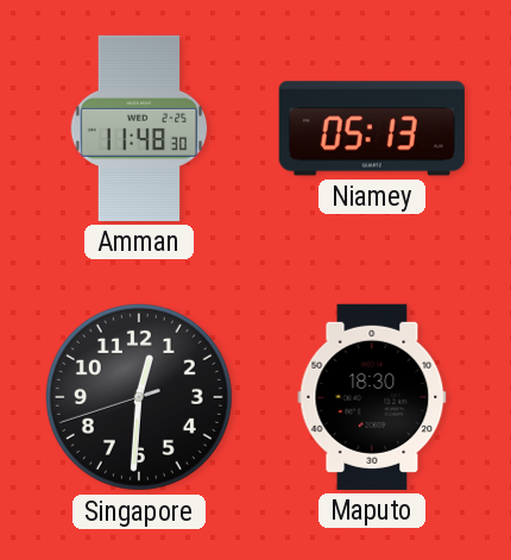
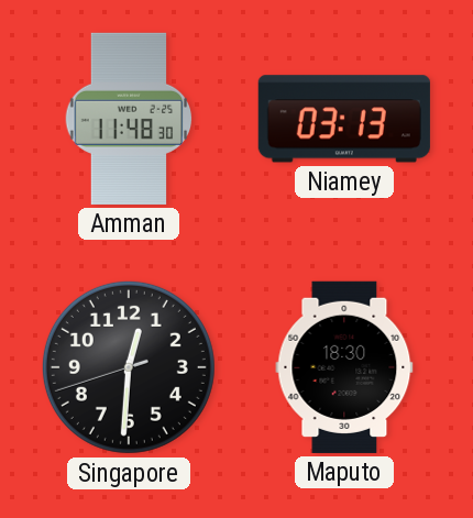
Niamey: 05:13 -> 03:13 (344, 119)
